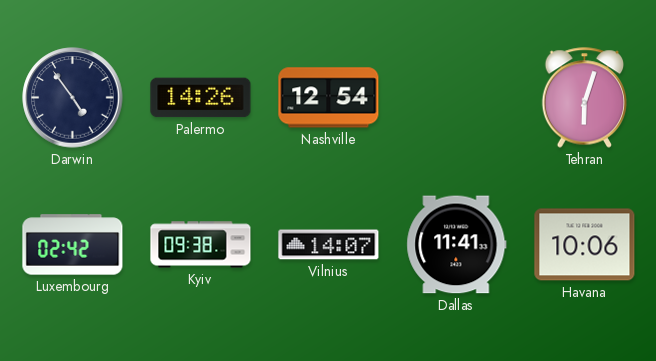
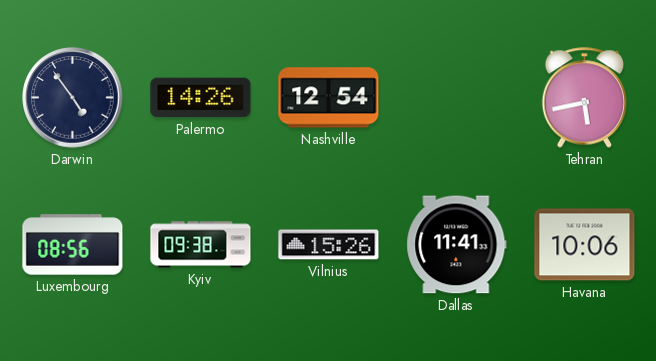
Tehran: 6:03 -> 5:43 (585, 98)
Luxembourg: 02:42 -> 08:56 (73, 245)
Vilnius: 14:07 -> 15:26 (329, 245)
